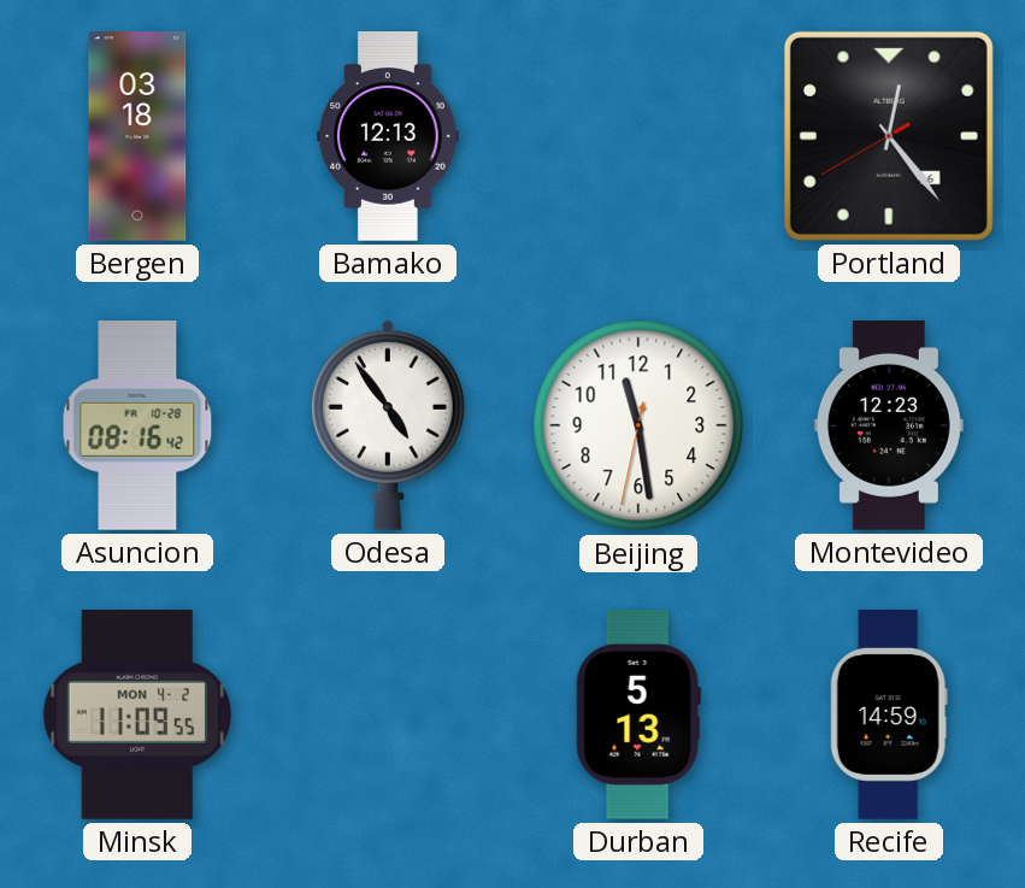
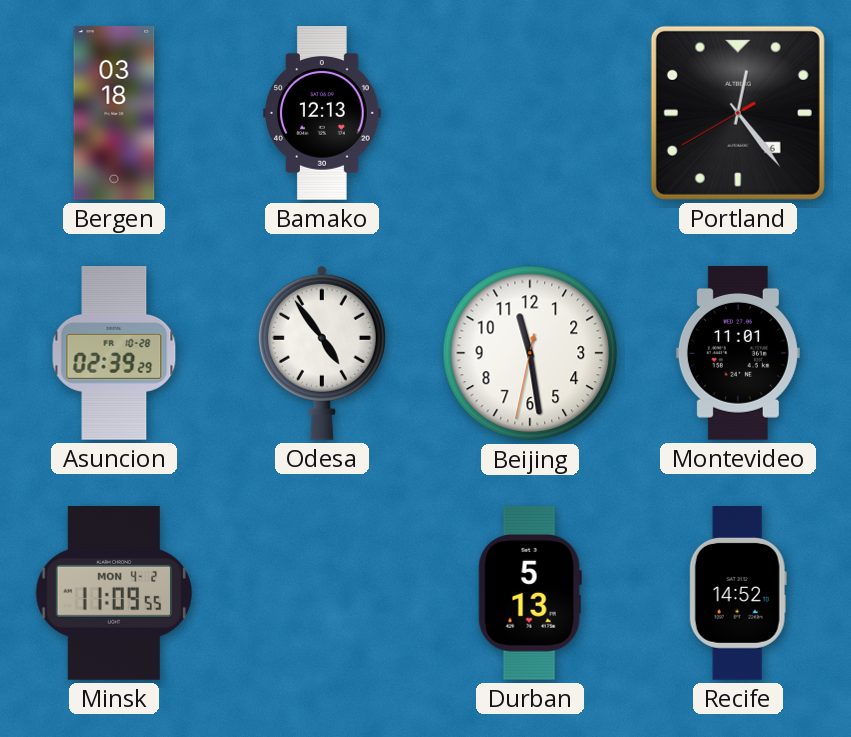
Asuncion: 08:16 -> 02:39 (114, 354)
Montevideo: 12:23 -> 11:01 (738, 353)
Recife: 14:59 -> 14:52 (738, 594)
